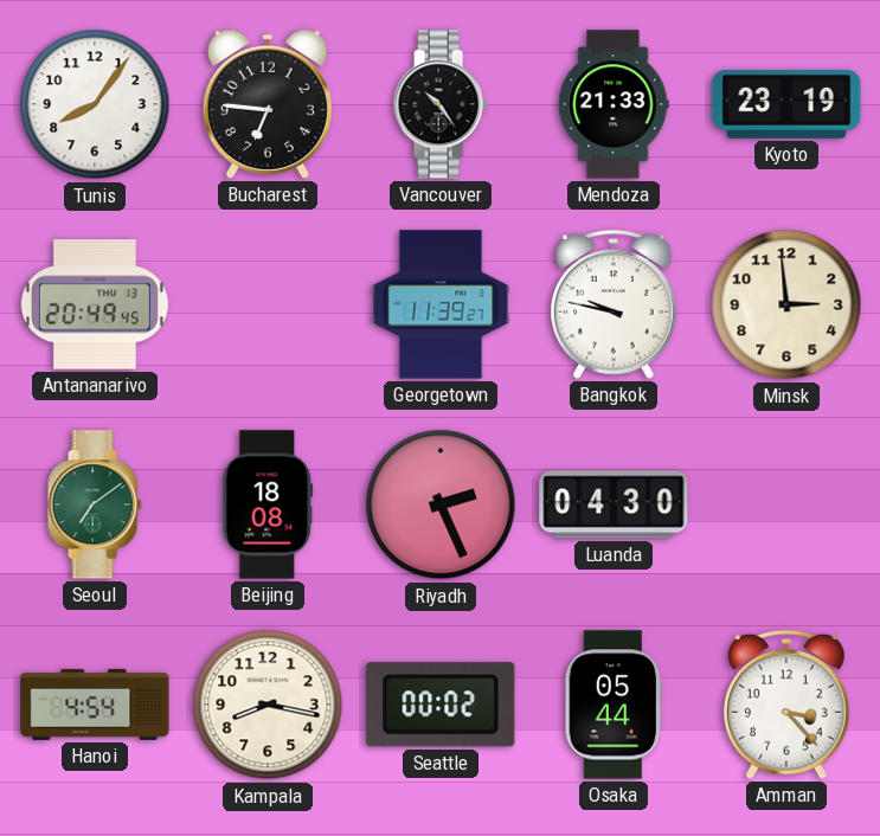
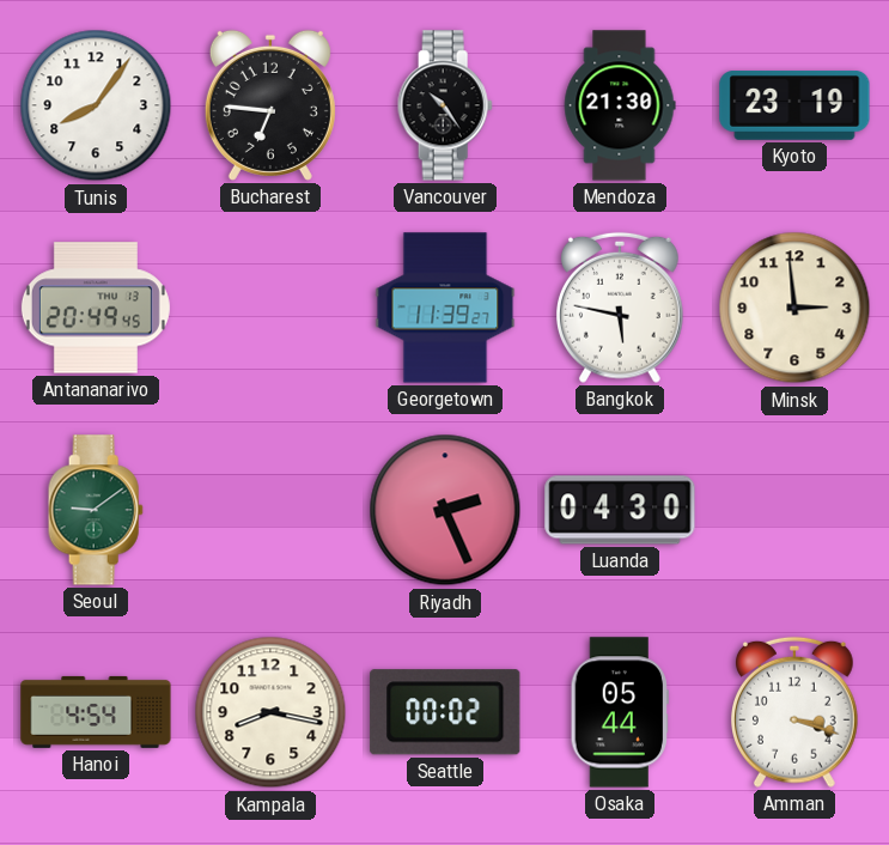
Mendoza: 21:33 -> 21:30 (620, 105)
Bangkok: 9:47 -> 5:47 (621, 308)
Seoul: 7:09 -> 9:09 (96, 510)
Beijing: 18:08 -> none (268, 504)
Amman: 3:23 -> 3:18 (796, 712)
